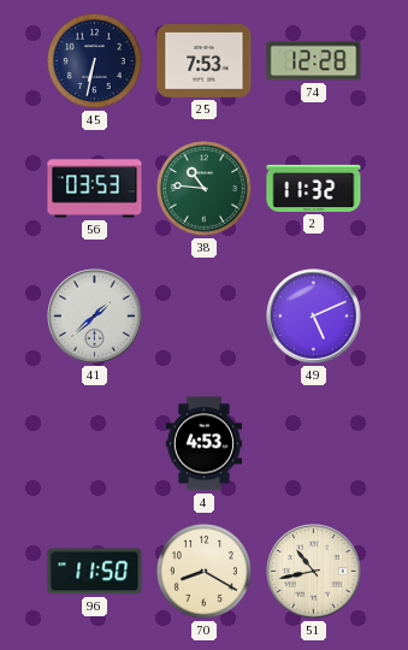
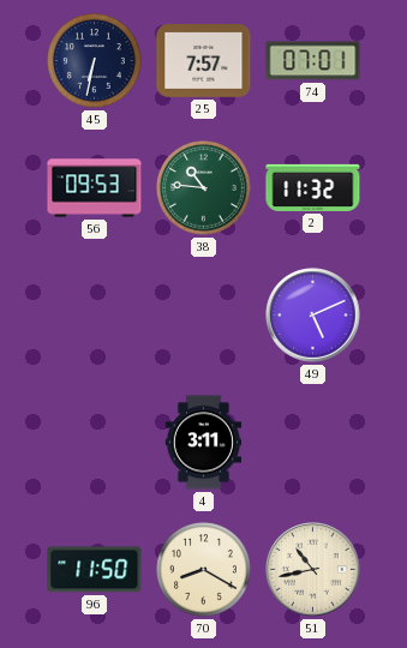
25: 7:53 -> 7:57 (204, 61)
74: 12:28 -> 07:01 (313, 61)
56: 03:53 -> 09:53 (95, 188)
41: 1:38 -> none (95, 317)
4: 4:53 -> 3:11 (203, 443)
